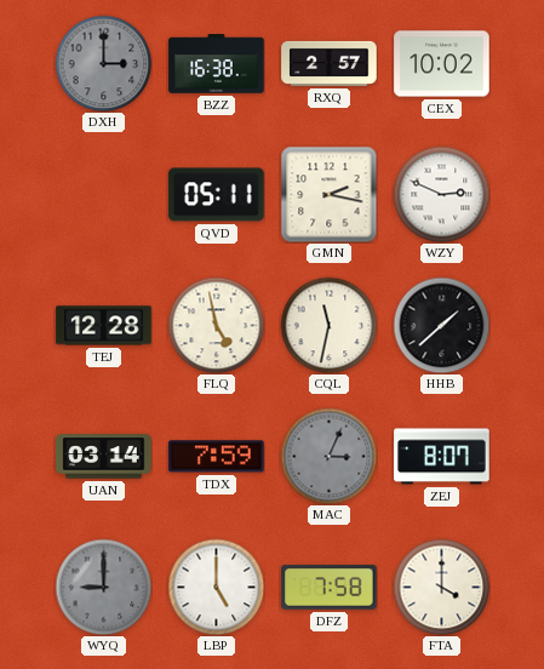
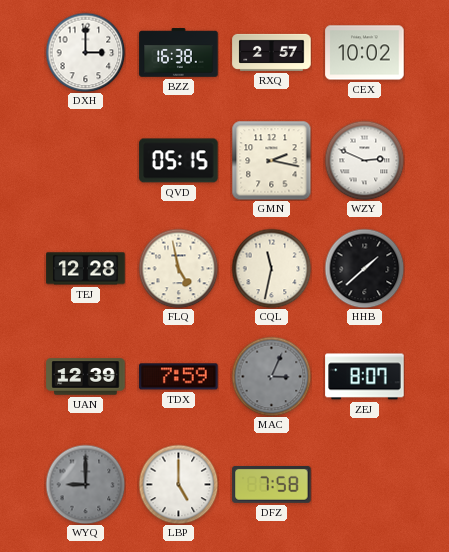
DXH dial: grey -> white (85, 52)
QVD: 05:11 -> 05:15 (179, 161)
UAN: 03:14 -> 12:39 (86, 377)
FTA: 4:00 -> none (441, 587)
